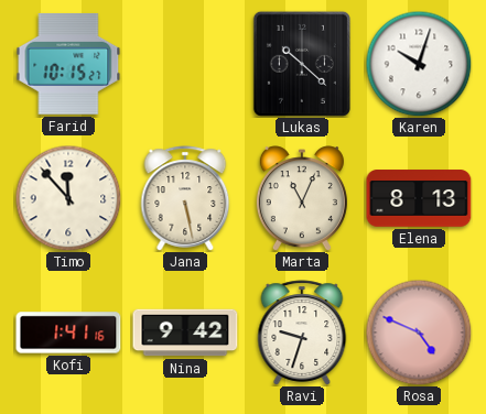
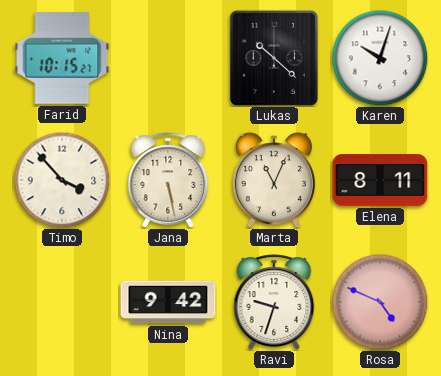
Timo: 11:53 -> 3:53 (62, 180)
Elena: 8:13 -> 8:11 (380, 180)
Kofi: 1:41 -> none (68, 333)
